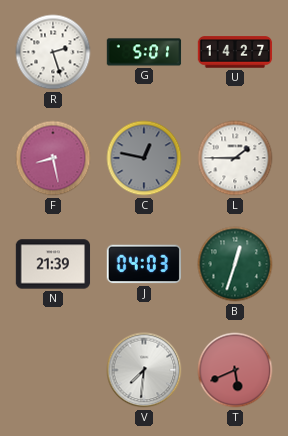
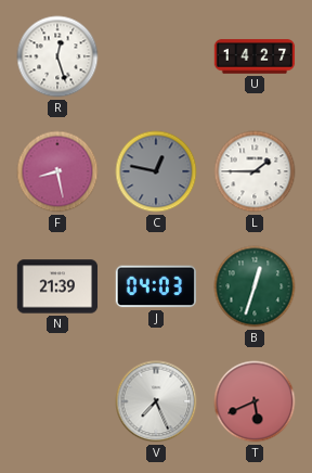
R: 2:27 -> 12:27 (57, 56)
G: 5:01 -> none (144, 52)
V: 7:31 -> 7:26 (156, 401)
